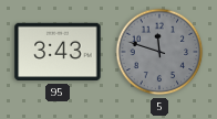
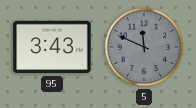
5: 11:48 -> 11:49 (144, 47)
